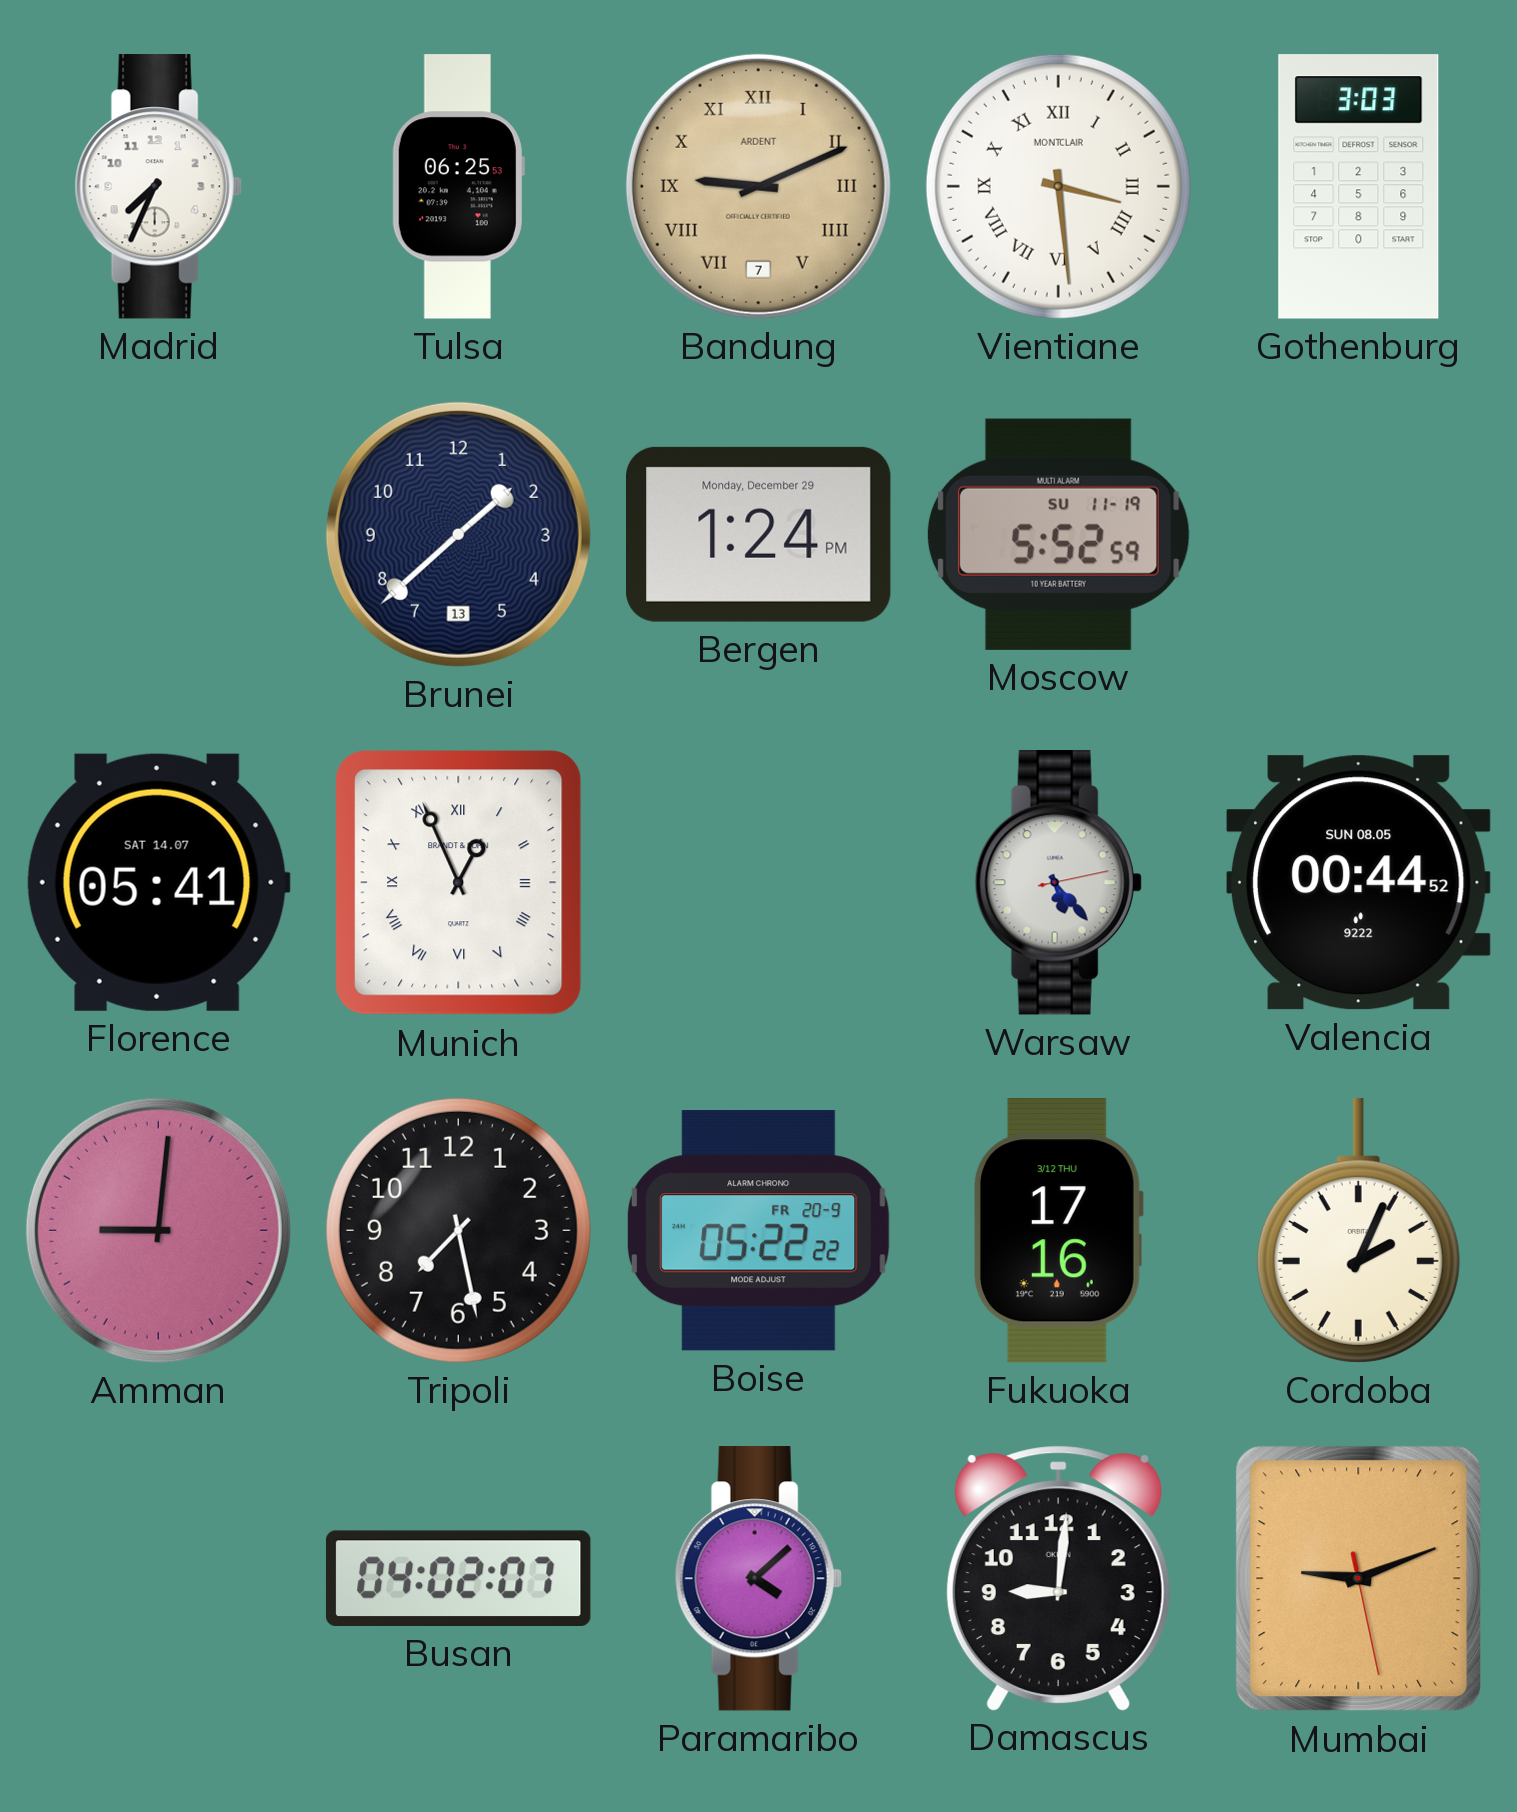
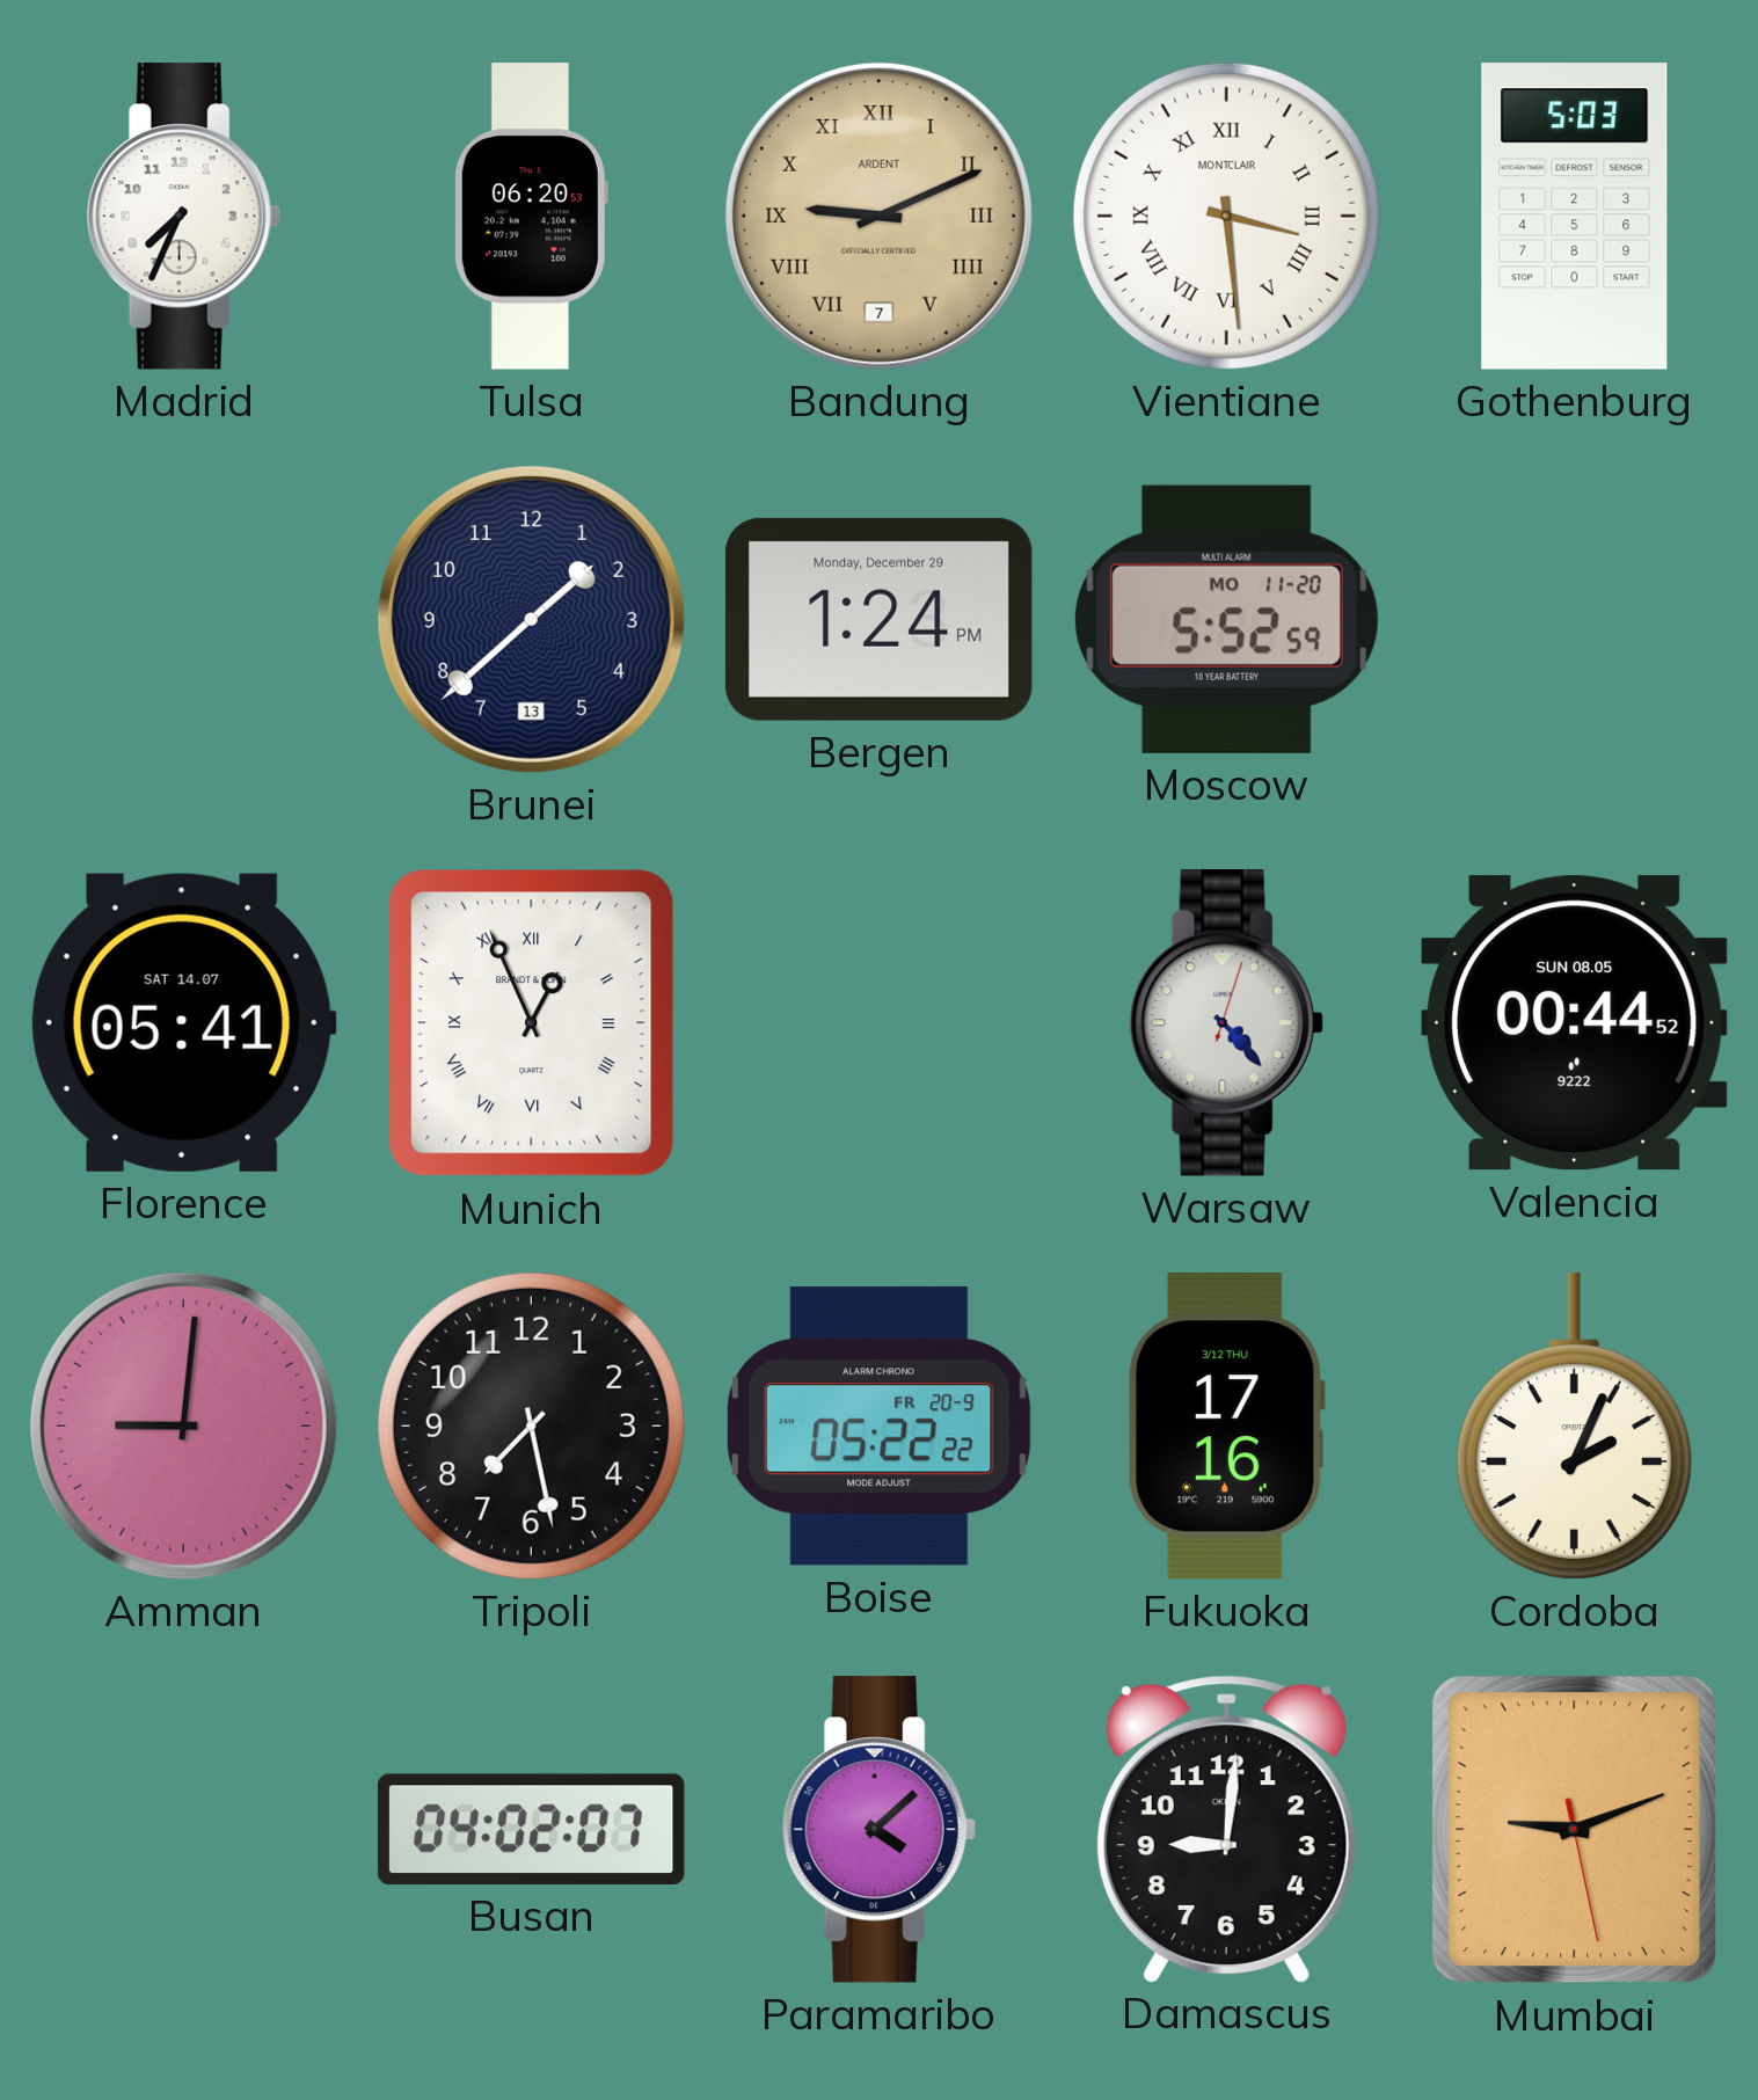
Tulsa: 06:25 -> 06:20 (531, 217)
Gothenburg: 3:03 -> 5:03 (1575, 217)
Moscow date: SU 11-19 -> MO 11-20 (1226, 619)
Warsaw: 5:23 -> 4:23 (1226, 1023)
